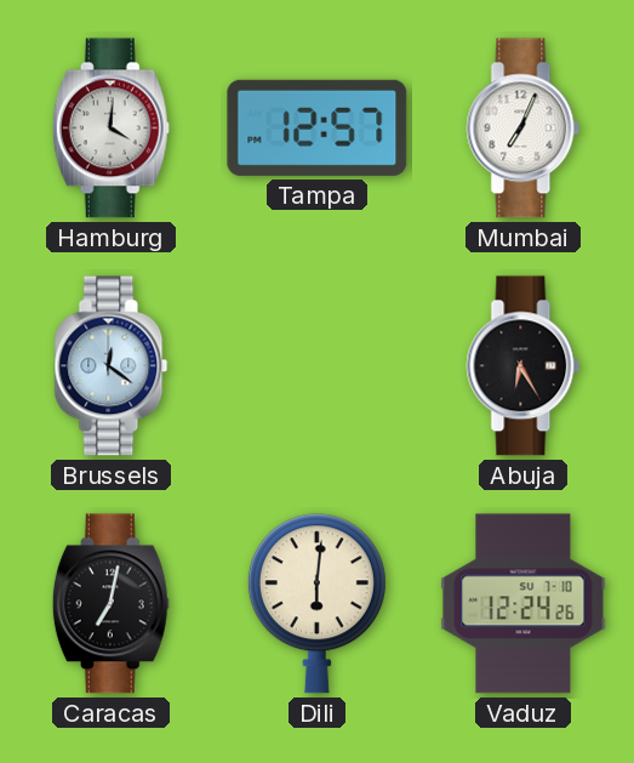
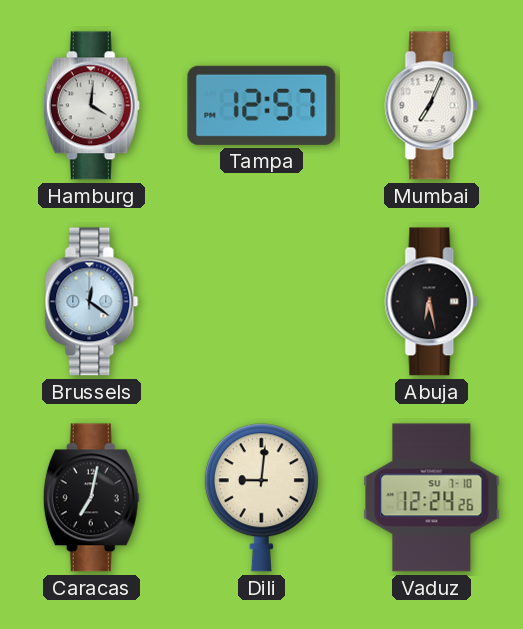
Abuja: 6:25 -> 6:28 (432, 302)
Dili: 6:01 -> 9:01 (261, 498)
